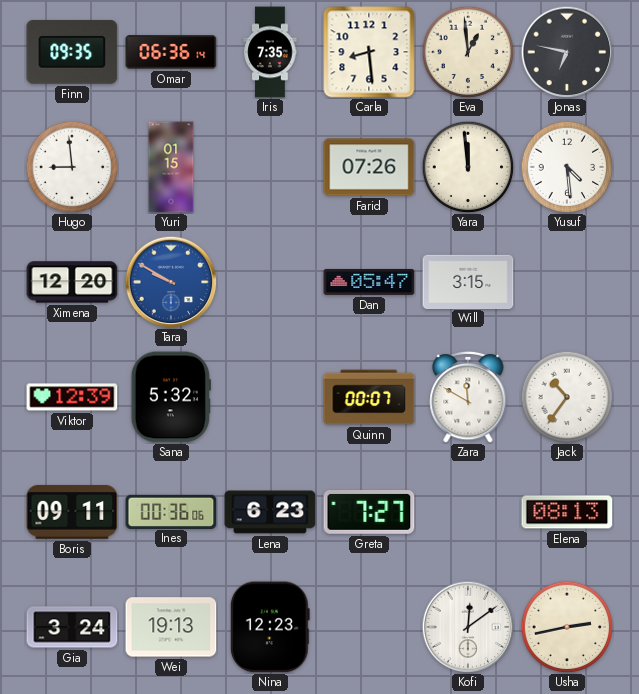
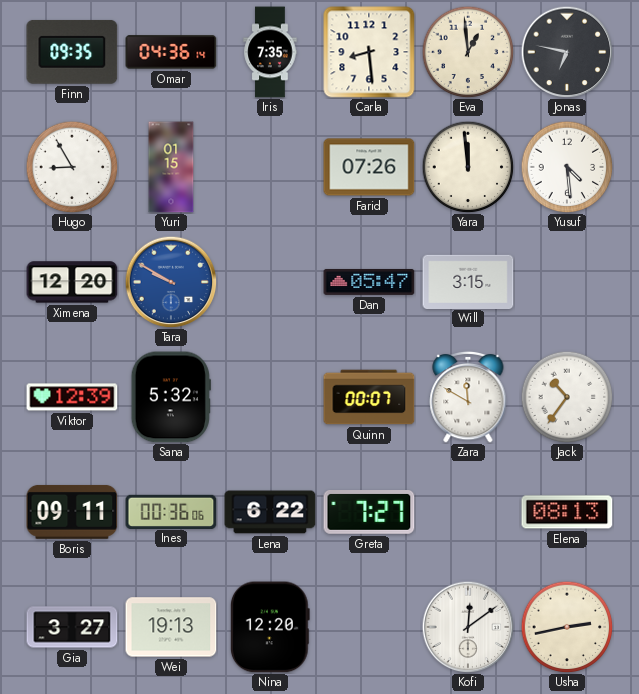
Omar: 06:36 -> 04:36 (171, 52)
Hugo: 8:59 -> 8:55 (72, 167)
Lena: 6:23 -> 6:22 (270, 512)
Gia: 3:24 -> 3:27 (72, 627)
Nina: 12:23 -> 12:20 (270, 627)
